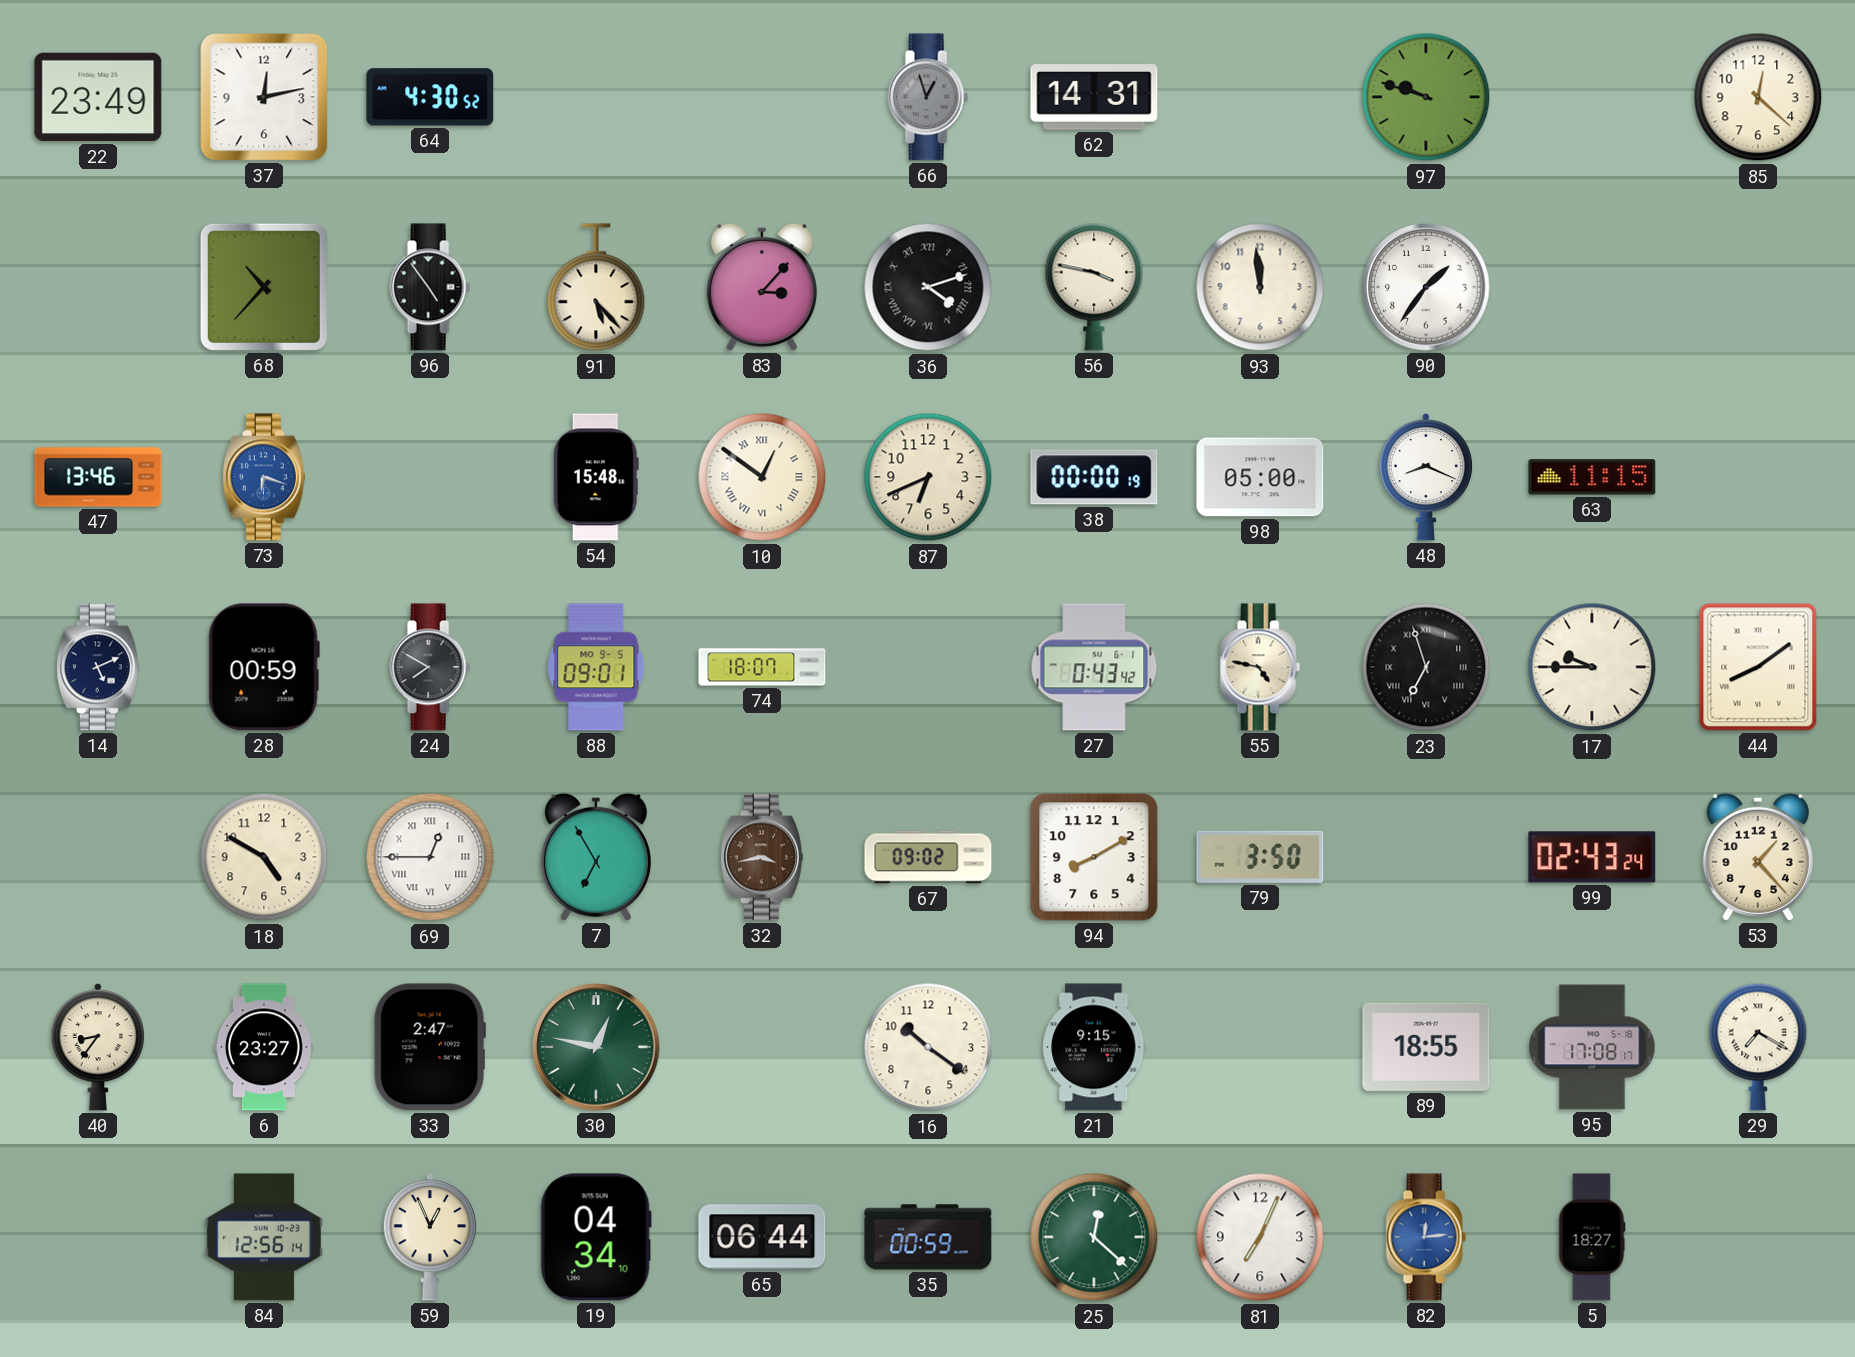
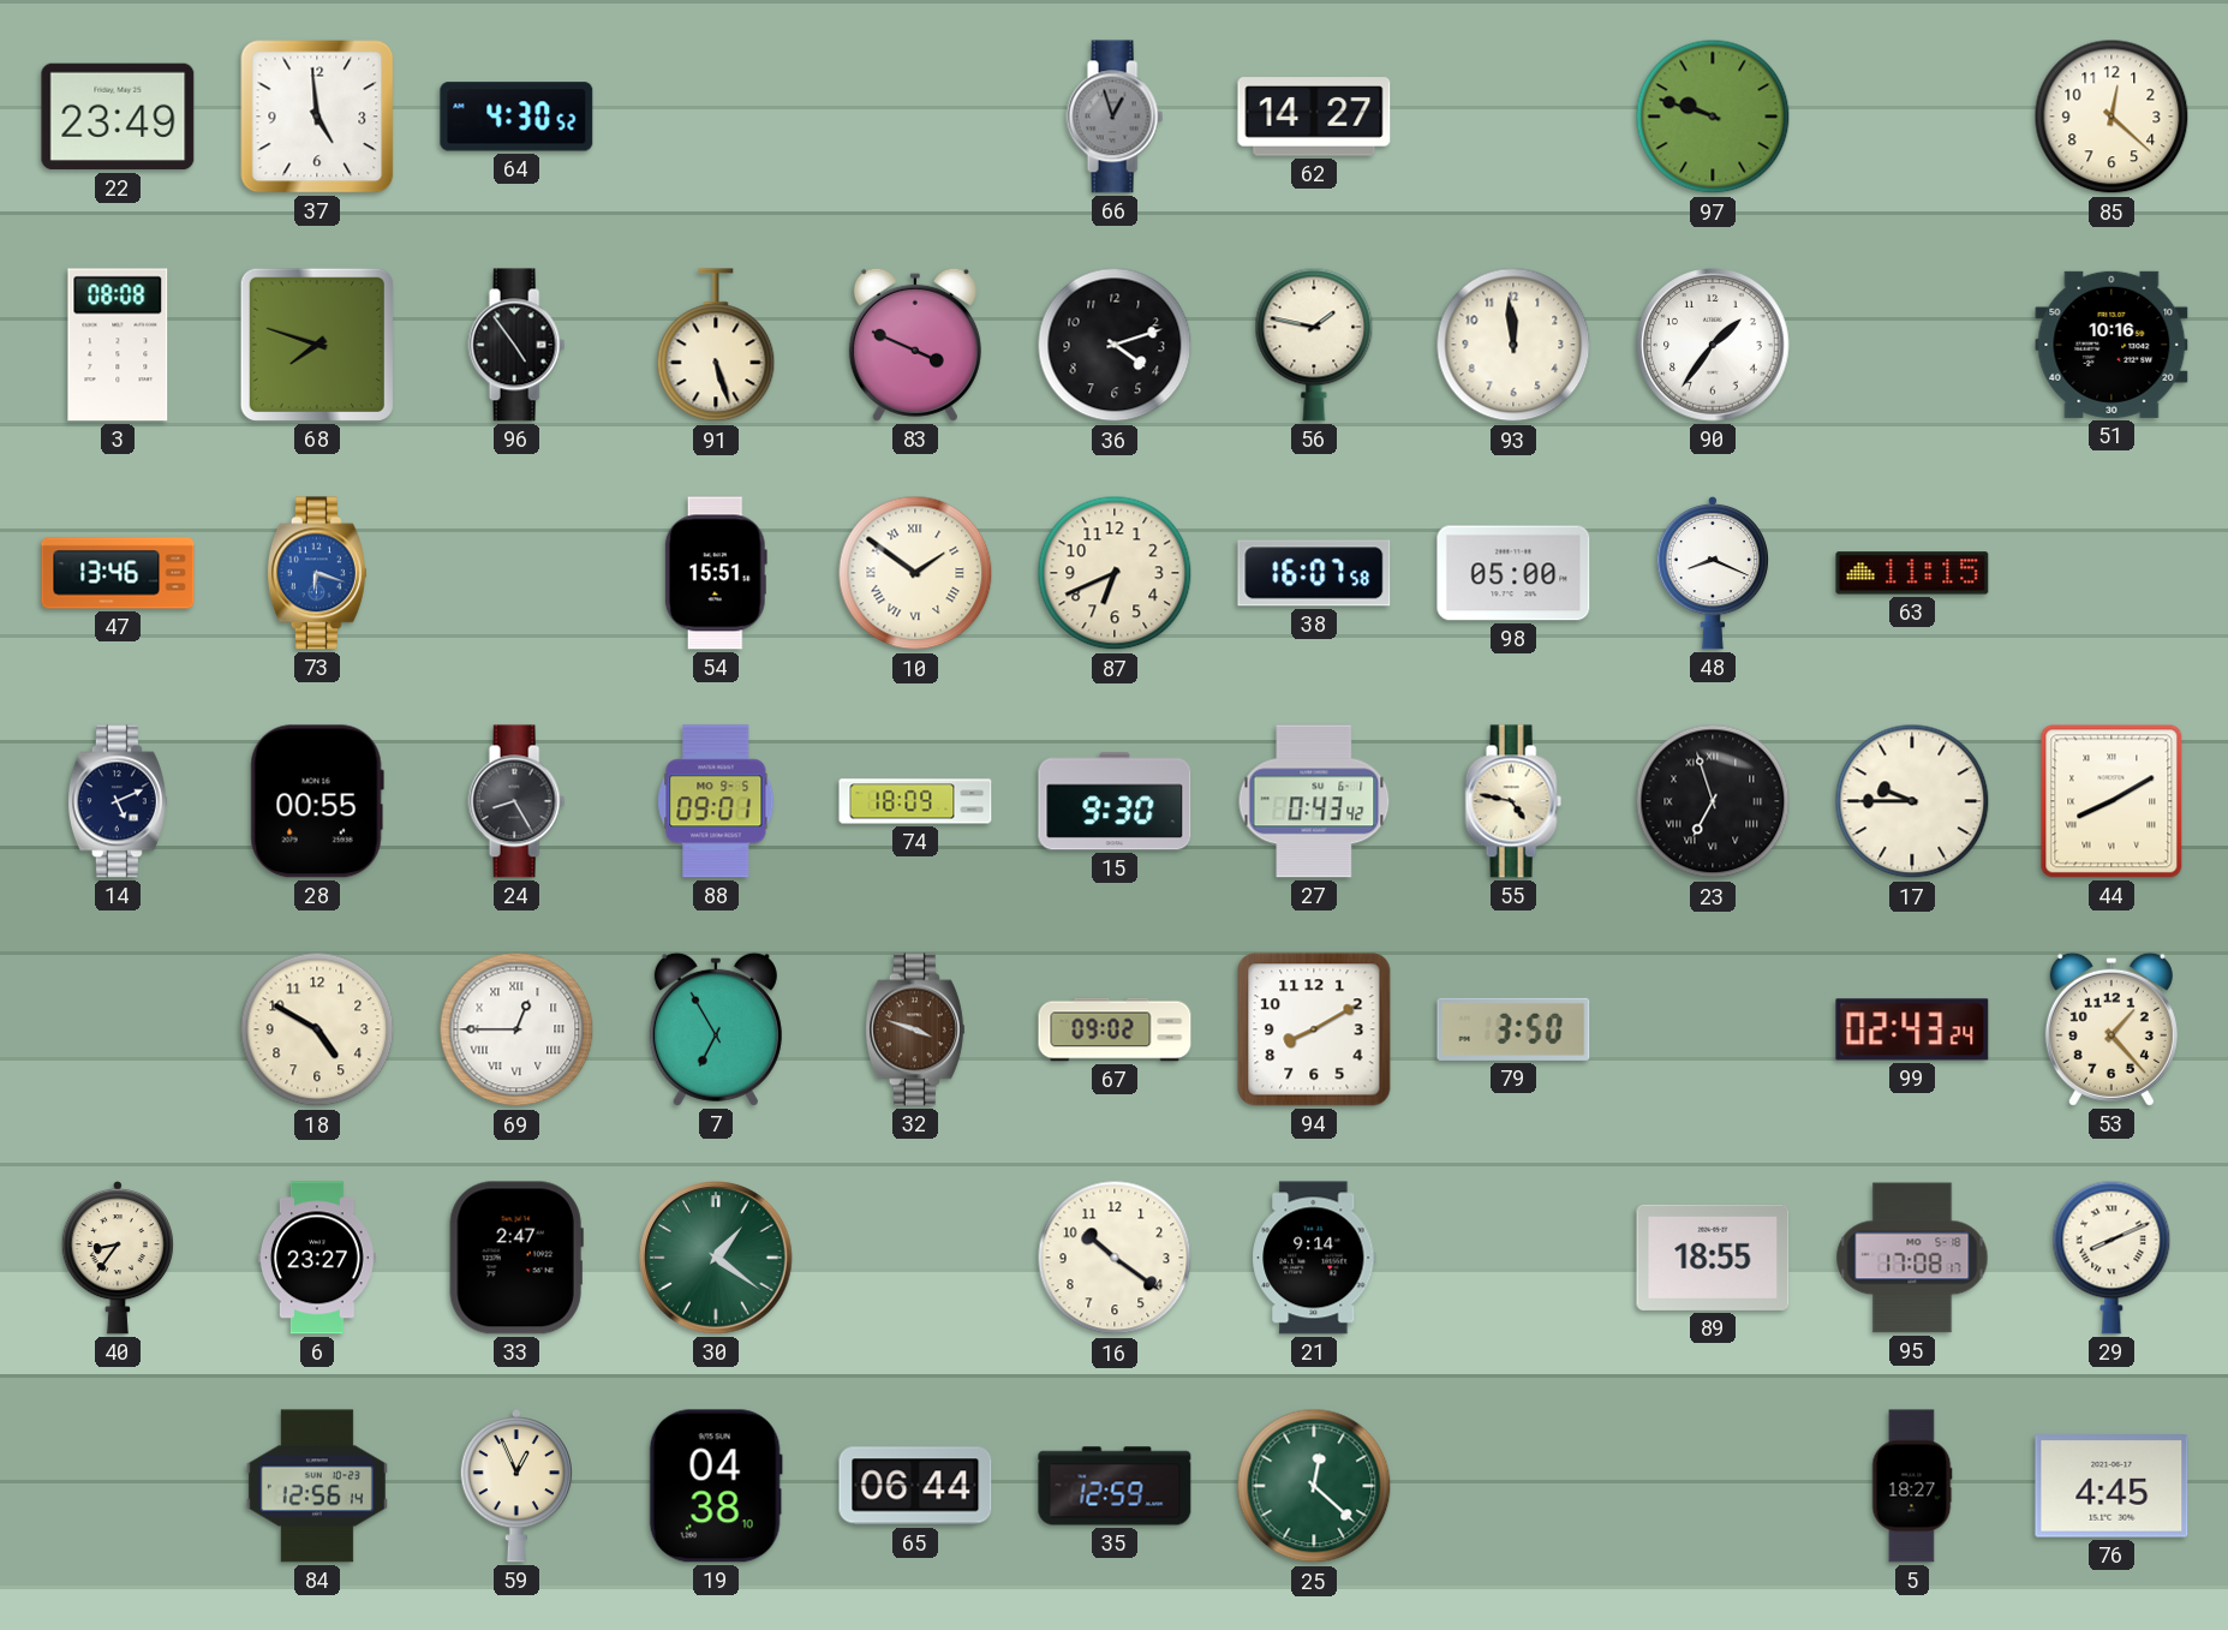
37: 12:13 -> 4:59 (317, 117)
62: 14:31 -> 14:27 (1314, 117)
3: none -> 08:08 (118, 345)
68: 10:37 -> 7:48 (317, 345)
91: 5:23 -> 5:27 (716, 346)
83: 3:07 -> 3:49 (915, 345)
36 numerals: Roman -> Arabic (1115, 345)
56: 3:47 -> 1:47 (1314, 345)
51: none -> 10:16 (2111, 345)
54: 15:48 -> 15:51 (716, 573)
10: 12:51 -> 1:51 (915, 573)
38: 00:00 -> 16:07 (1314, 573)
28: 00:59 -> 00:55 (317, 801)
24: 7:50 -> 8:25 (516, 801)
74: 18:07 -> 18:09 (915, 801)
15: none -> 9:30 (1115, 801)
44: 8:09 -> 8:10 (2111, 801)
32: 3:43 -> 3:48 (915, 1029)
30: 12:47 -> 1:21 (716, 1258)
21: 9:15 -> 9:14 (1314, 1258)
29: 7:20 -> 8:11 (2111, 1258)
19: 04:34 -> 04:38 (716, 1486)
35: 00:59 -> 12:59 (1115, 1486)
81: 7:04 -> none (1260, 1237)
82: 12:14 -> none (1426, 1237)
76: none -> 4:45 (2111, 1486)
